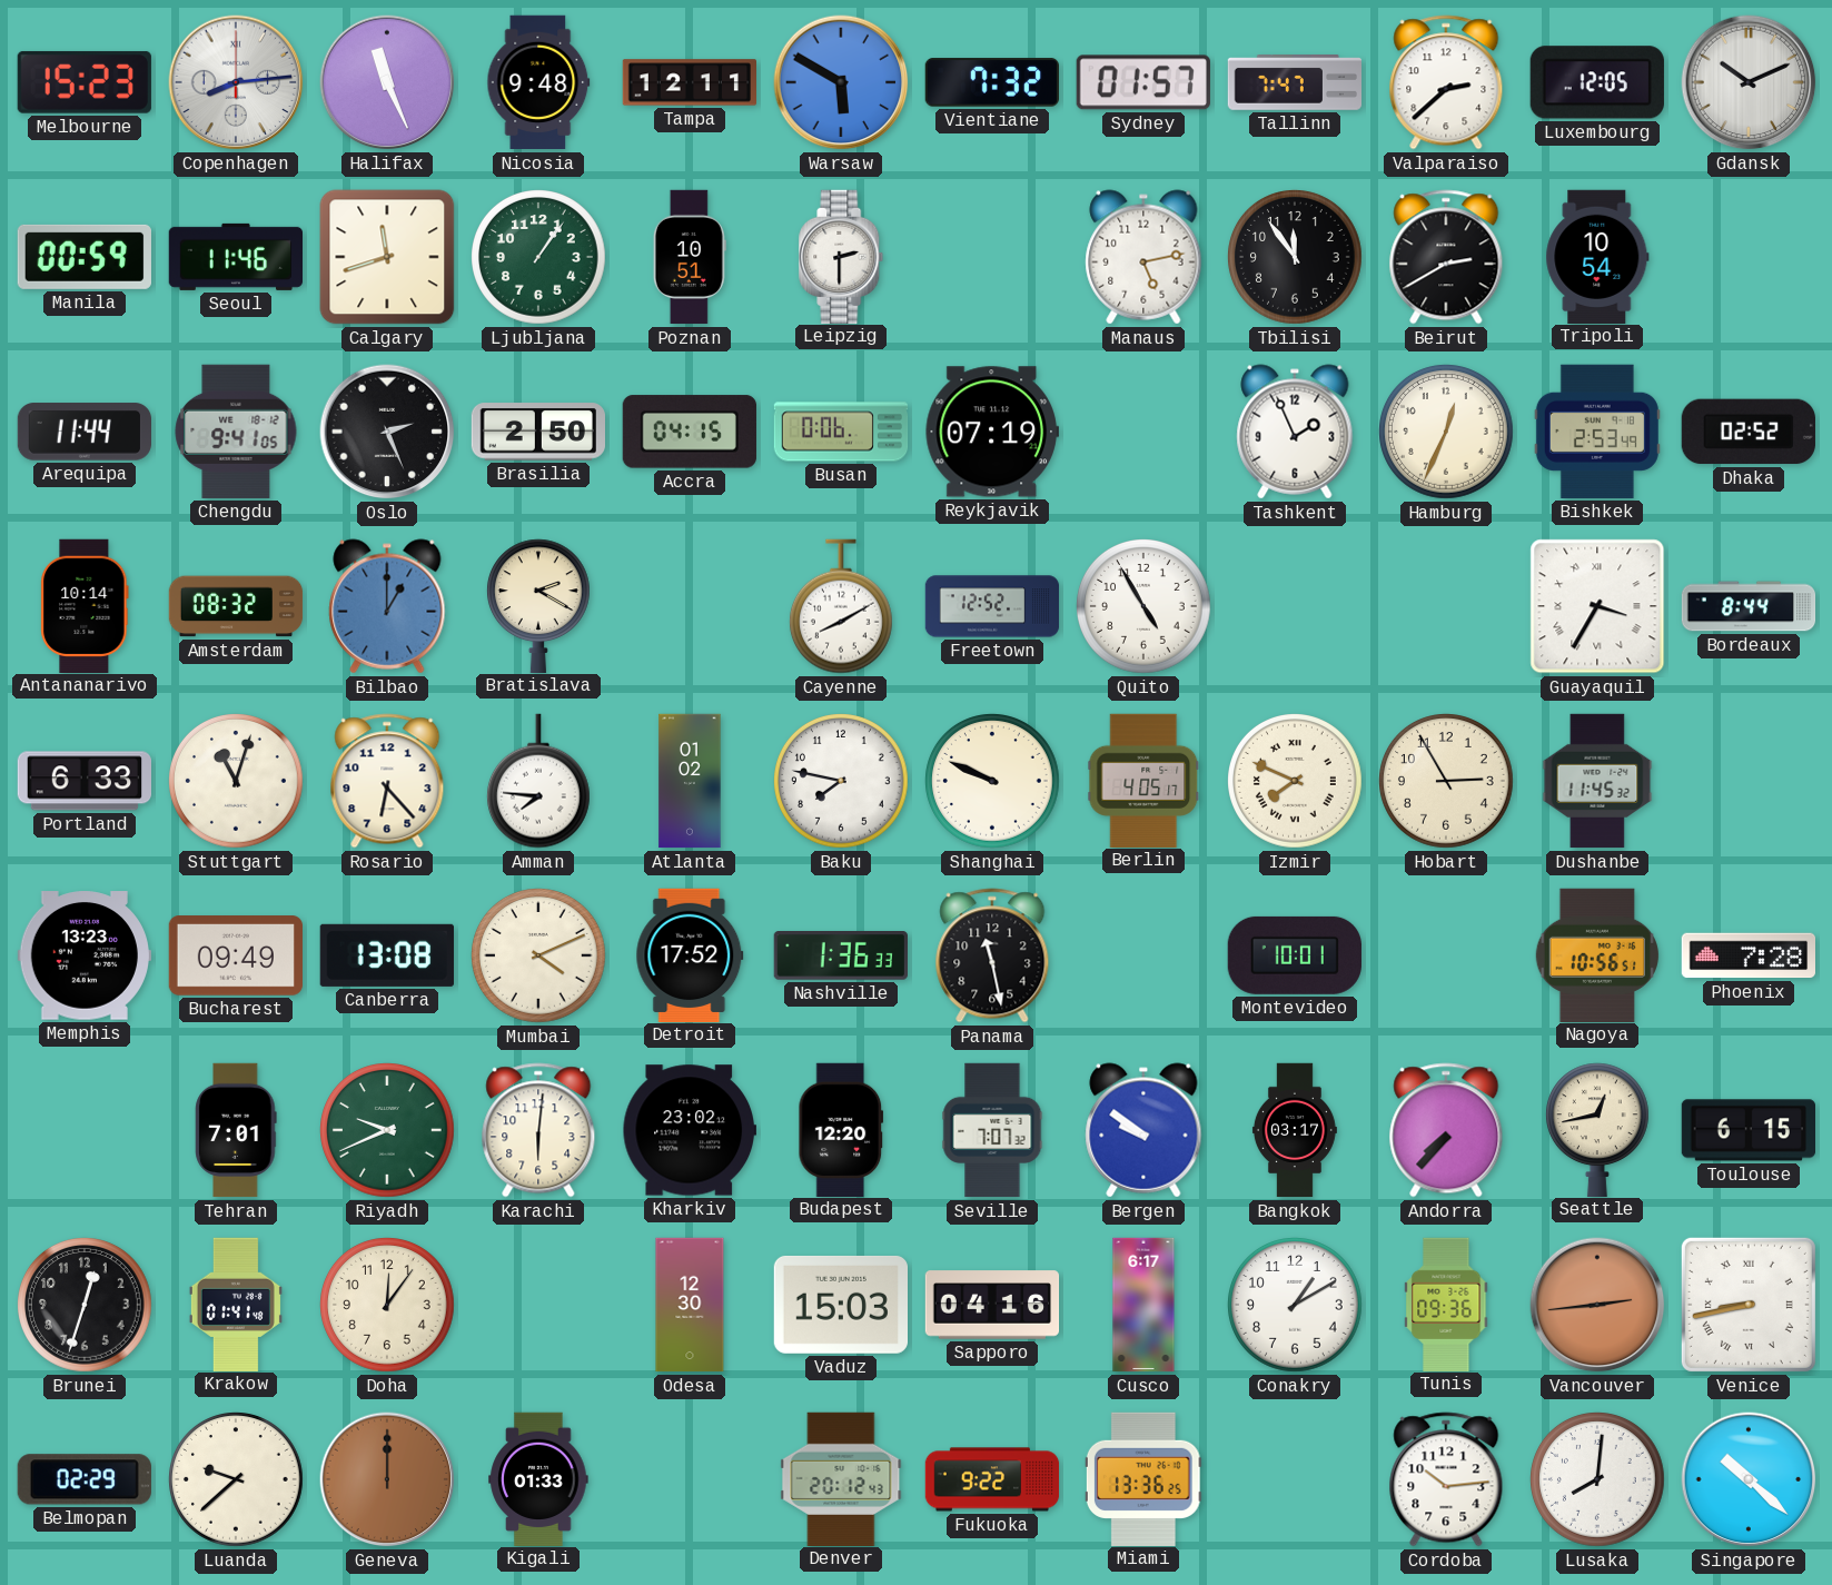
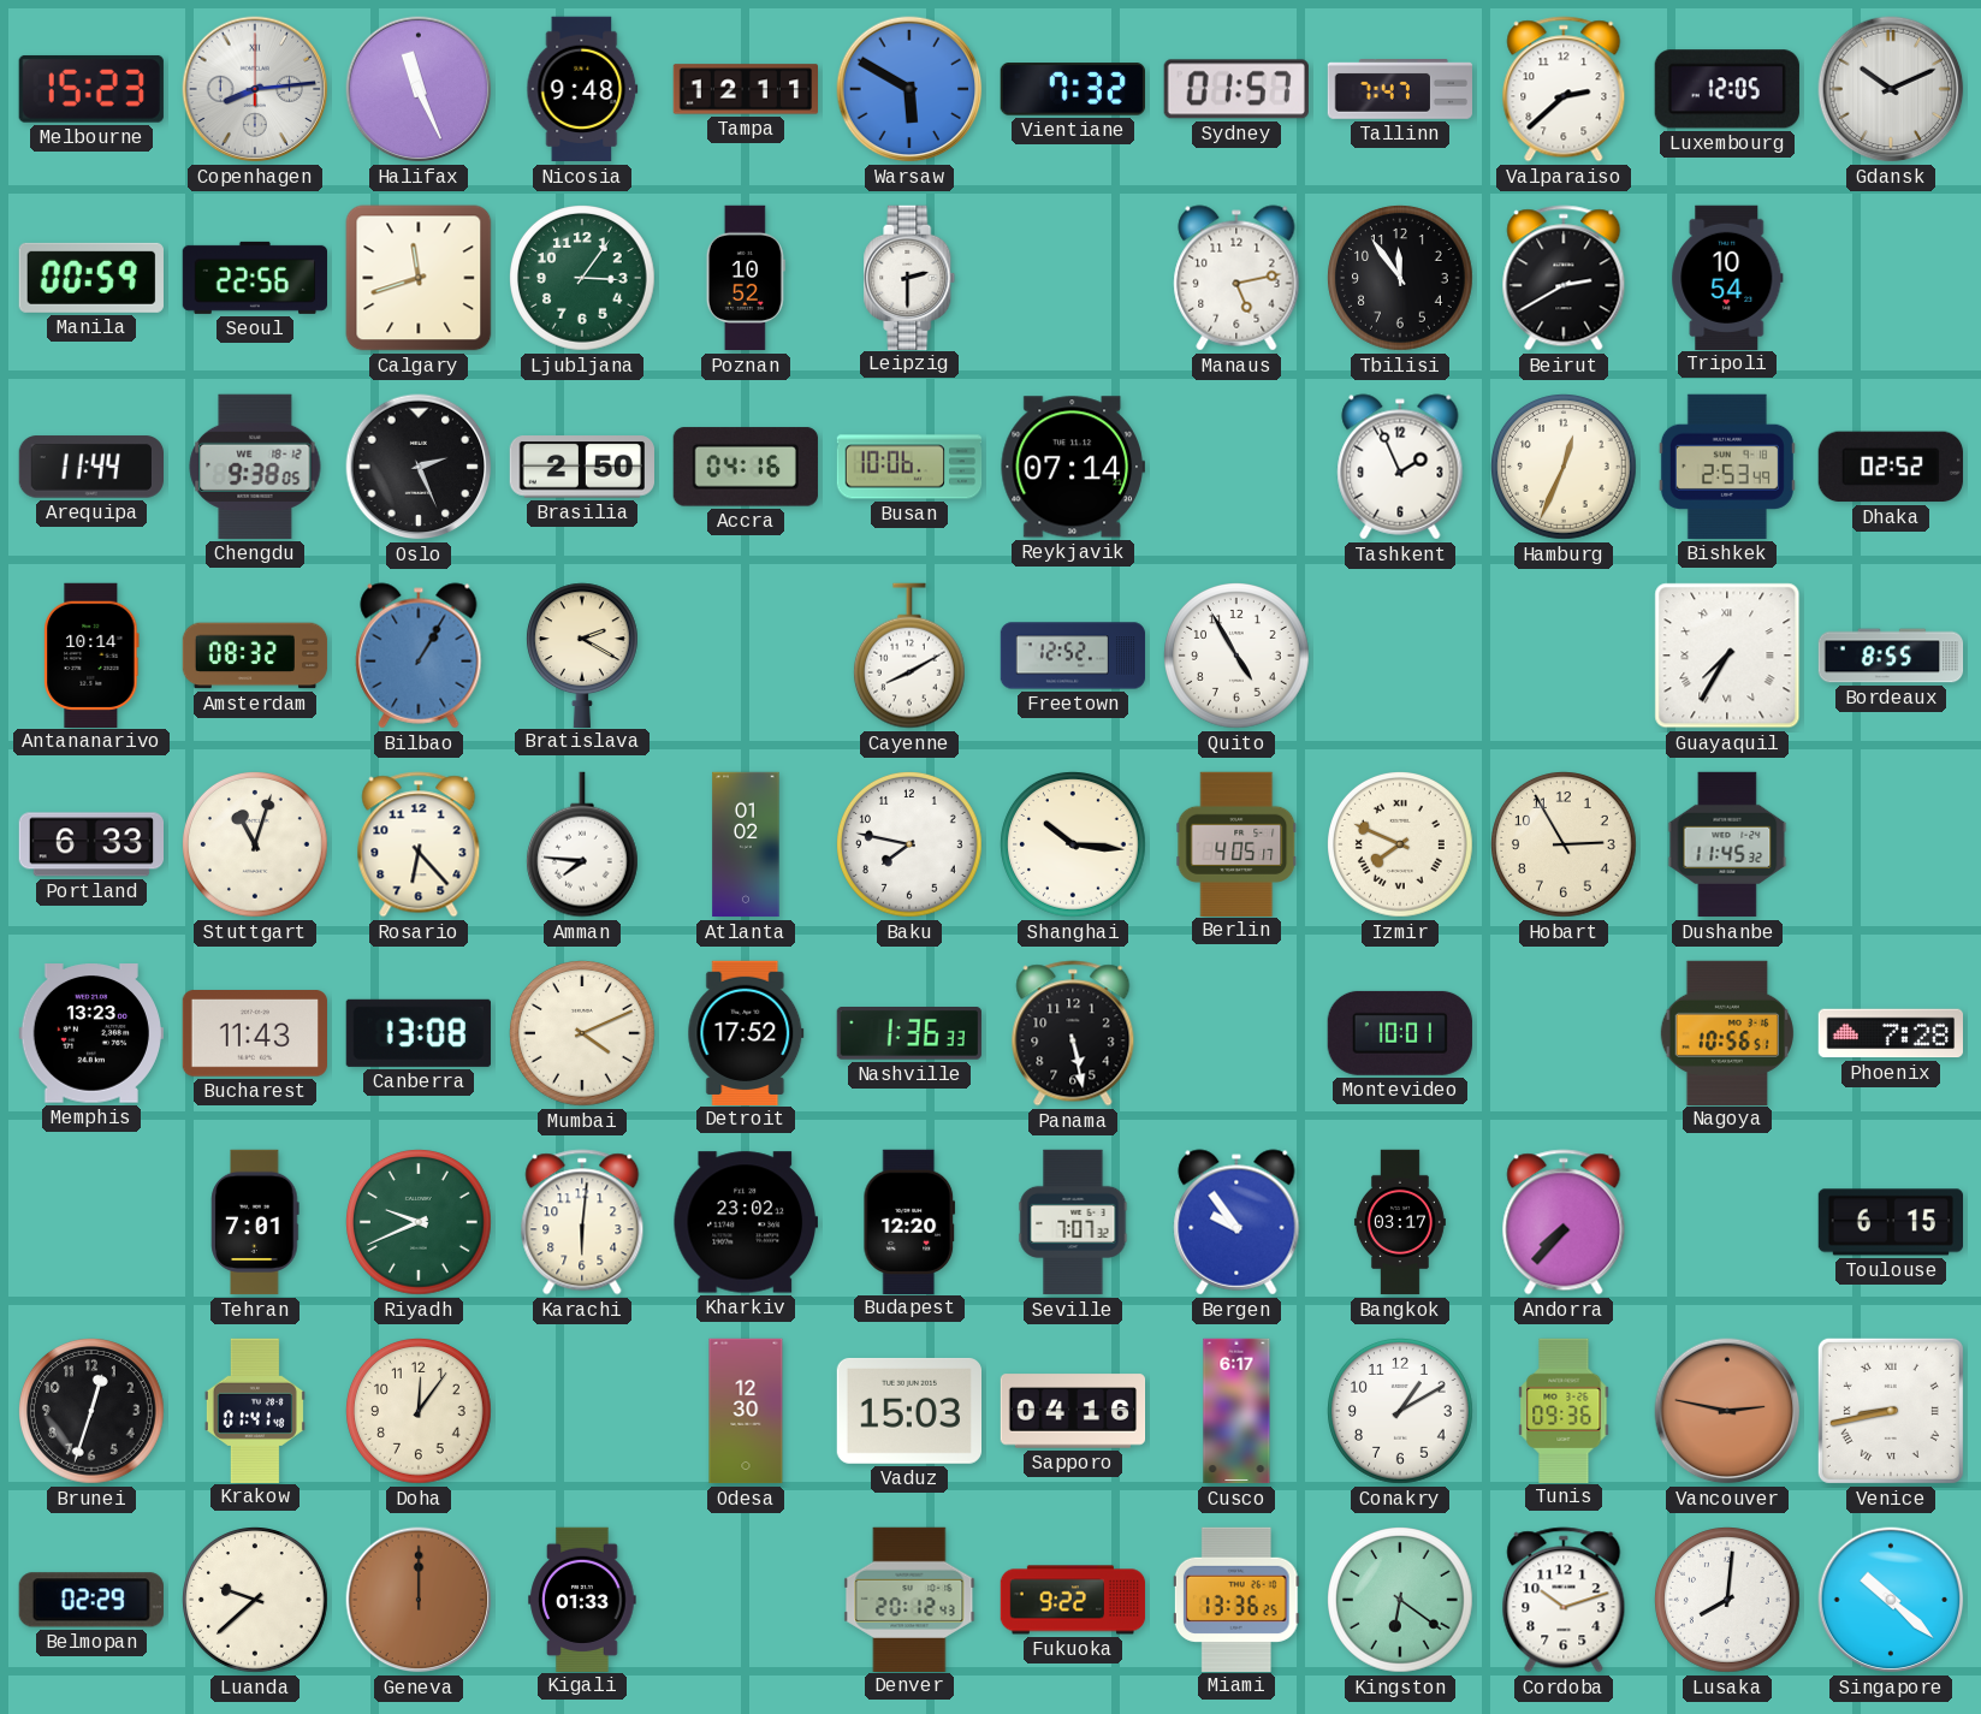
Seoul: 11:46 -> 22:56 (254, 278)
Ljubljana: 1:06 -> 3:06 (583, 279)
Poznan: 10:51 -> 10:52 (746, 278)
Chengdu: 9:41 -> 9:38 (255, 467)
Accra: 04:15 -> 04:16 (746, 467)
Busan: 0:06 -> 10:06 (909, 467)
Reykjavik: 07:19 -> 07:14 (1073, 467)
Bilbao: 1:00 -> 1:05 (419, 656)
Guayaquil: 3:35 -> 7:35 (1727, 656)
Bordeaux: 8:44 -> 8:55 (1891, 656)
Shanghai: 9:49 -> 10:16 (1074, 846)
Bucharest: 09:49 -> 11:43 (254, 1034)
Panama: 11:28 -> 5:28 (1073, 1033)
Bergen: 9:51 -> 9:54 (1236, 1222)
Seattle: 12:43 -> none (1597, 1129)
Vancouver: 2:44 -> 2:47 (1727, 1411)
Kingston: none -> 6:21 (1401, 1601)
Cordoba: 10:14 -> 10:12 (1564, 1600)
